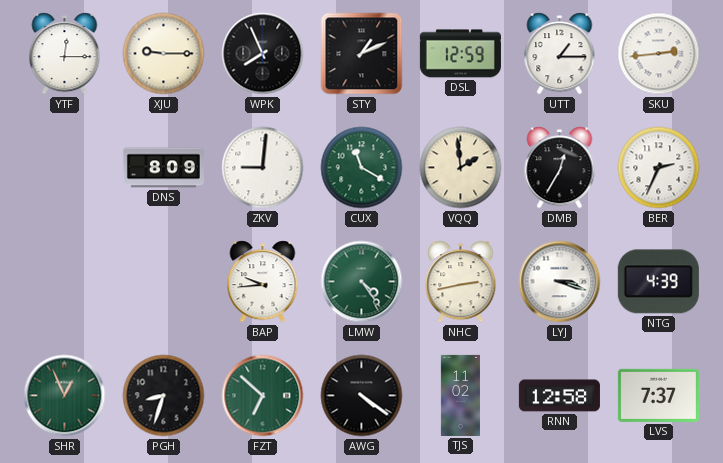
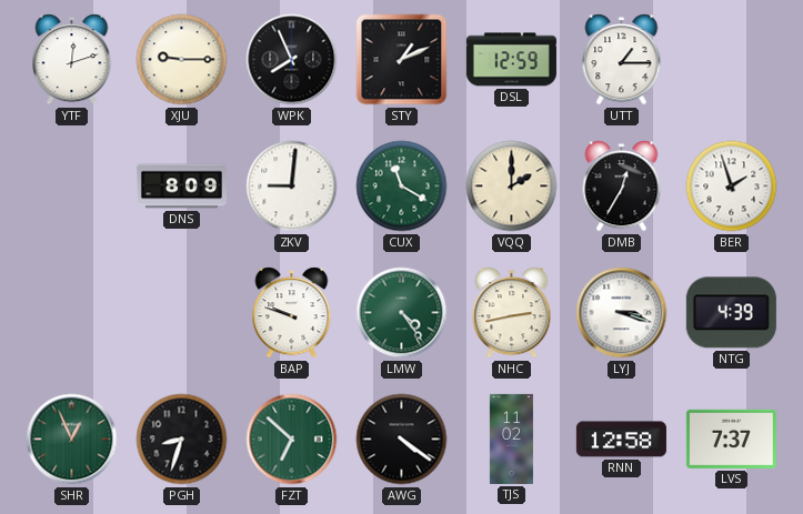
YTF: 12:15 -> 12:12 (72, 60)
SKU: 2:44 -> none (659, 54)
VQQ: 1:59 -> 2:00 (512, 187)
BER: 2:34 -> 1:57 (732, 187)
BAP: 9:44 -> 9:48 (292, 313)
